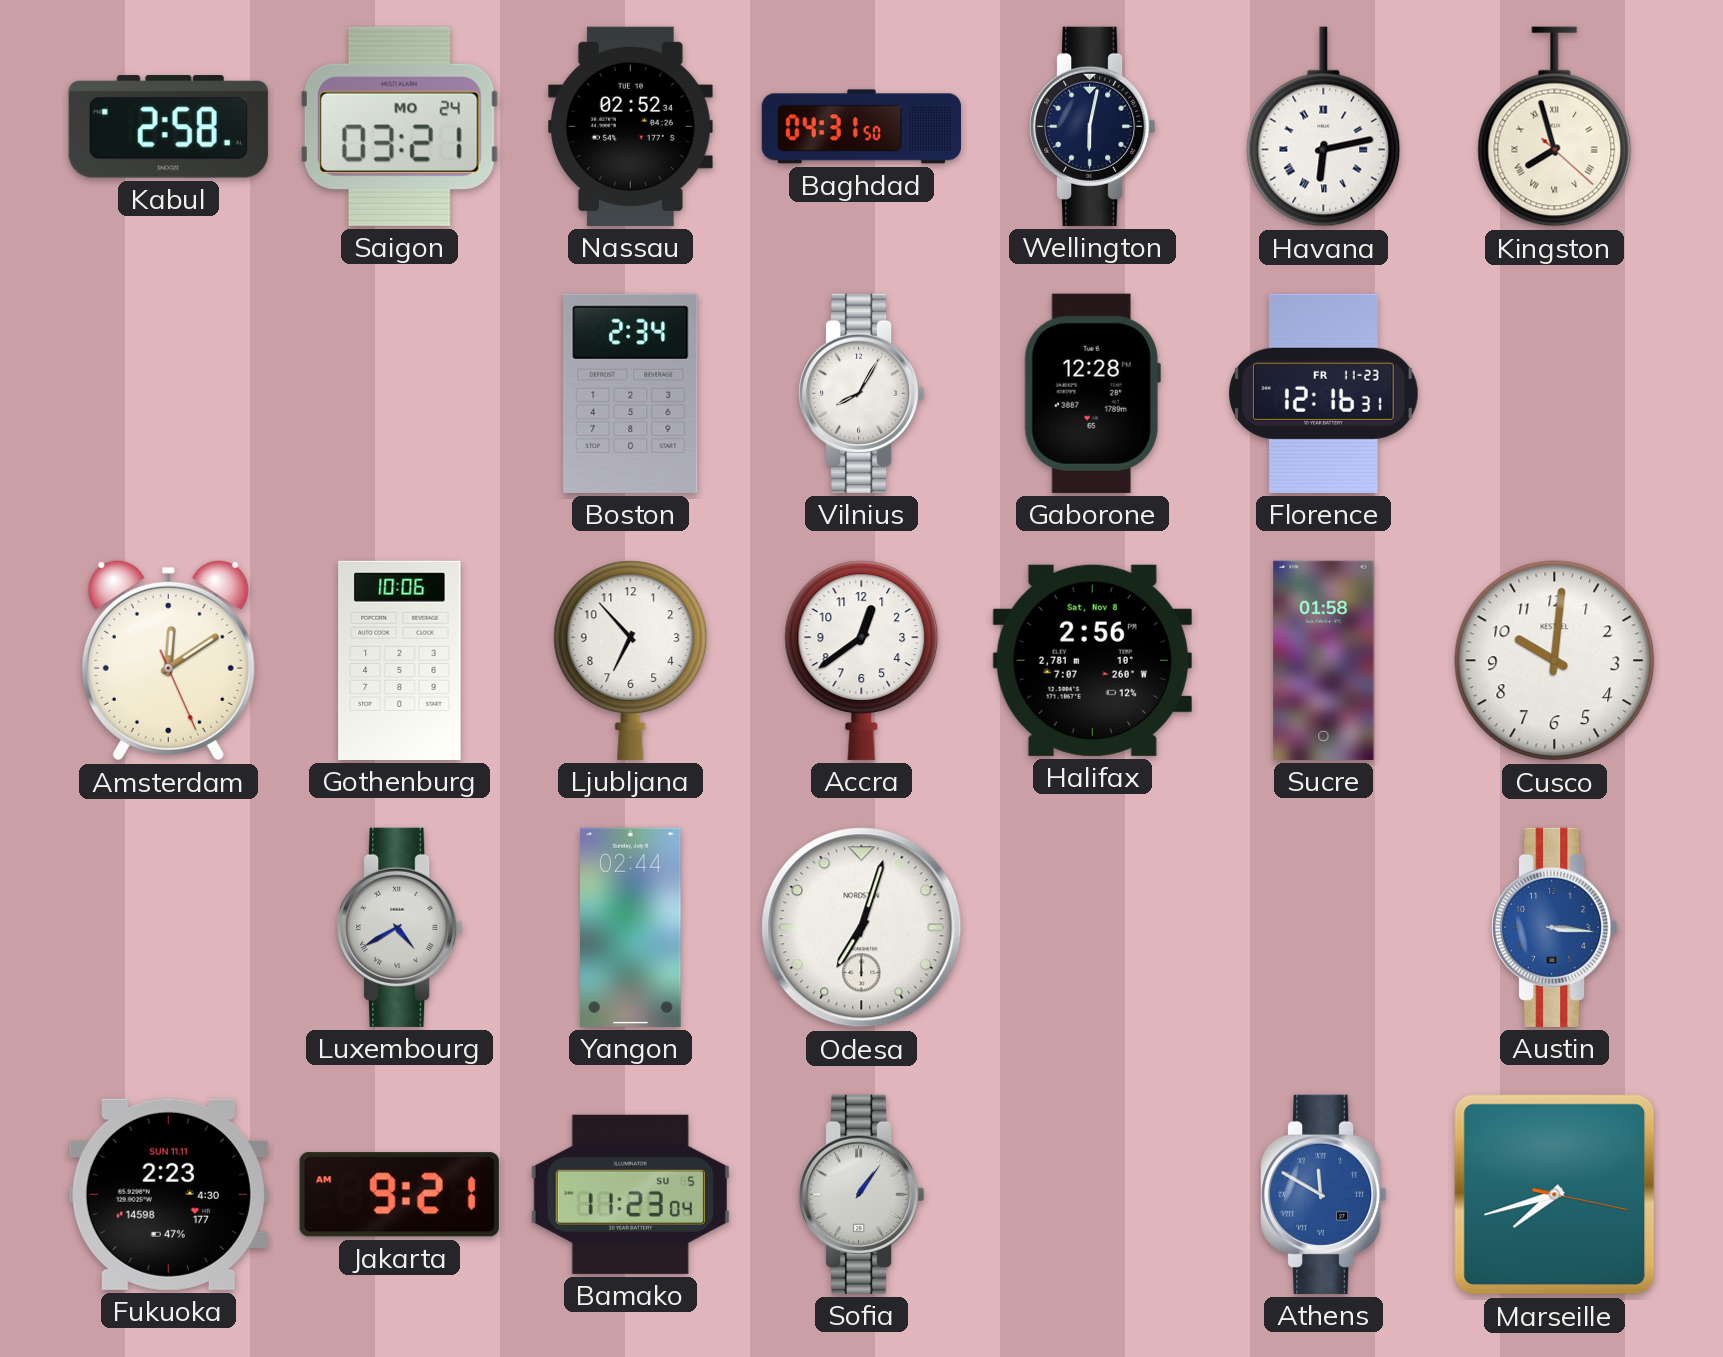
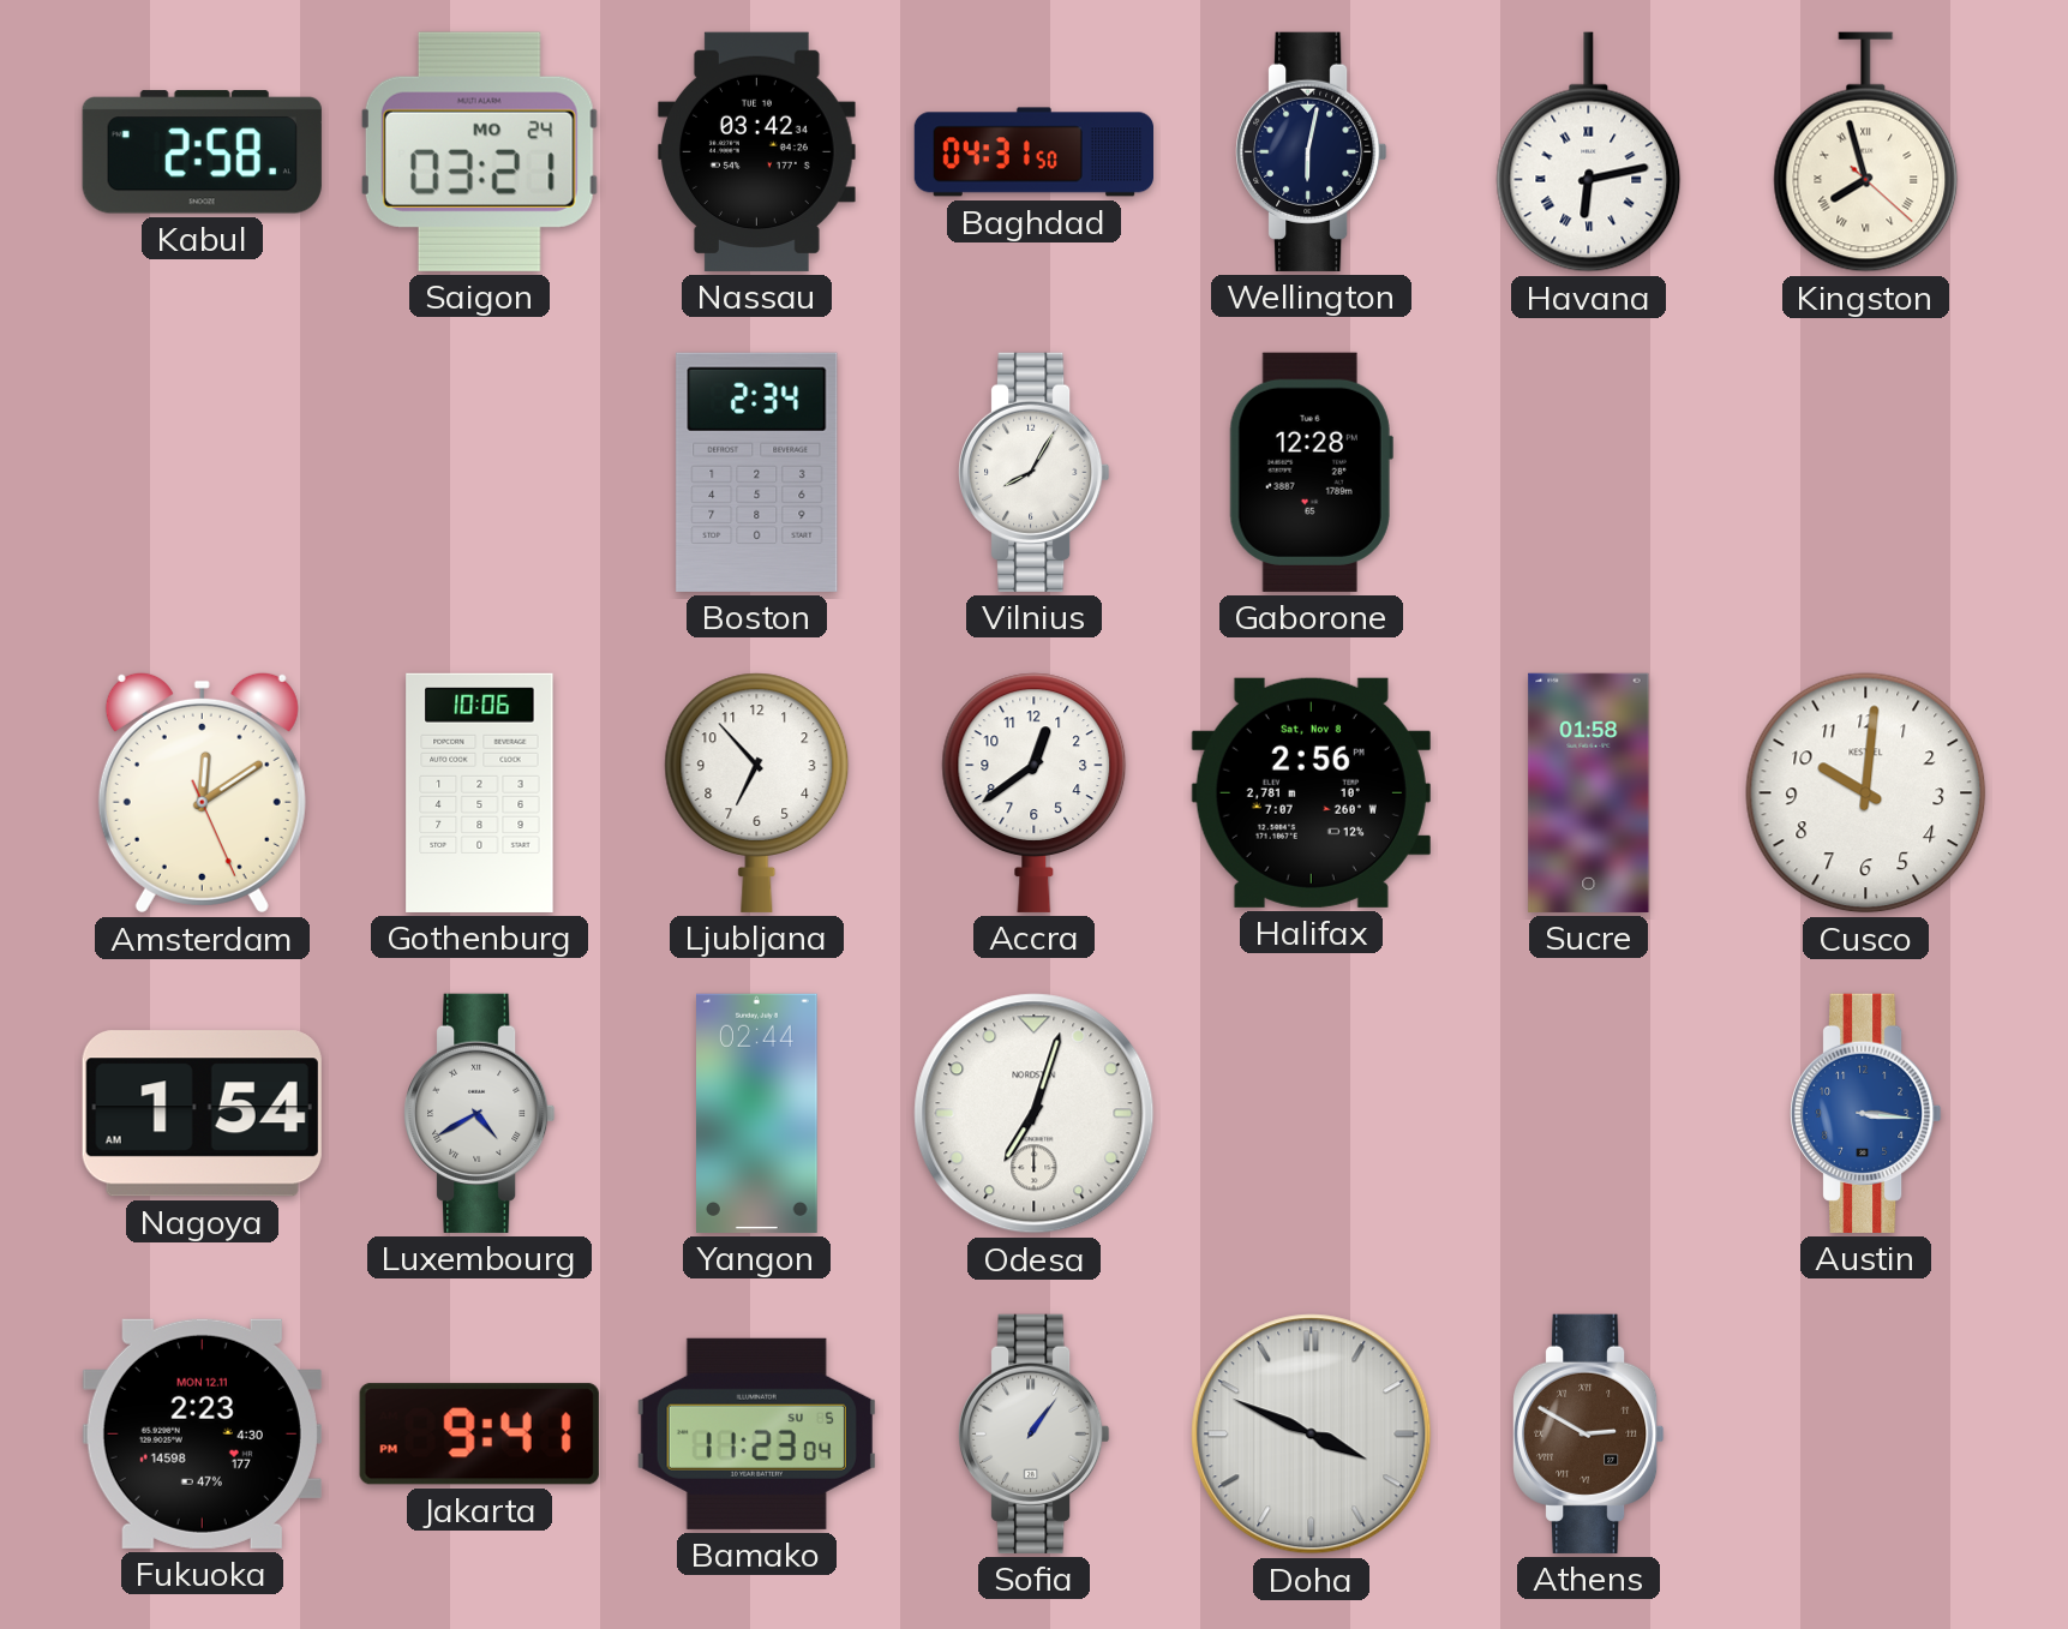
Nassau: 02:52 -> 03:42 (757, 151)
Florence: 12:16 -> none (1324, 393)
Nagoya: none -> 1:54 (202, 1114)
Fukuoka date: SUN 11.11 -> MON 12.11 (202, 1433)
Jakarta: 9:21 -> 9:41 (479, 1435)
Doha: none -> 3:49 (1312, 1435)
Athens: 11:50 -> 2:50 (1589, 1433)
Athens dial: blue -> brown (1589, 1433)
Marseille: 7:42 -> none (1555, 1195)
